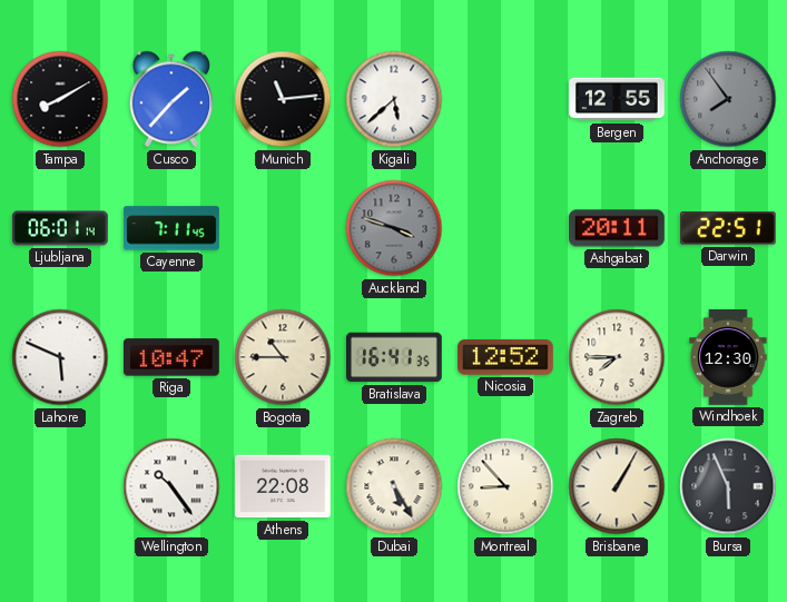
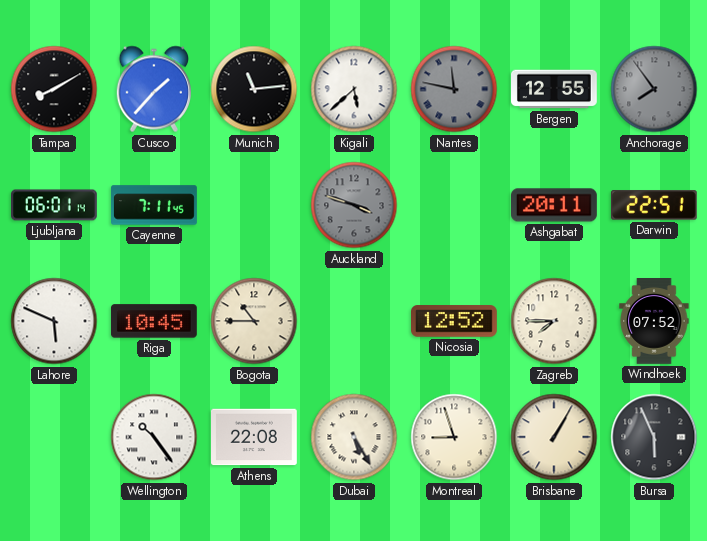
Nantes: none -> 11:47 (454, 89)
Riga: 10:47 -> 10:45 (155, 321)
Bratislava: 16:41 -> none (395, 357)
Windhoek: 12:30 -> 07:52 (654, 322)
Montreal: 8:53 -> 8:57 (454, 437)
